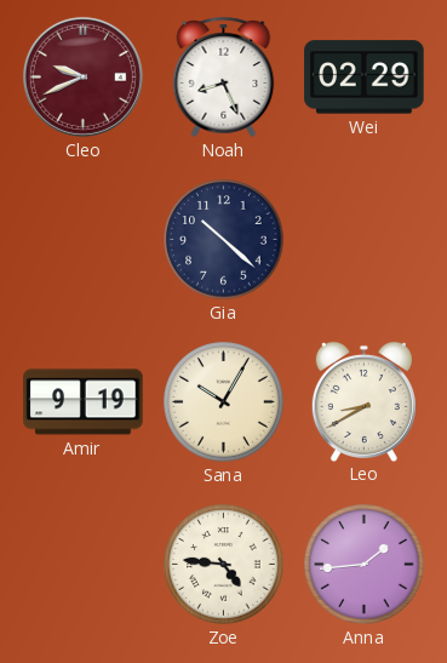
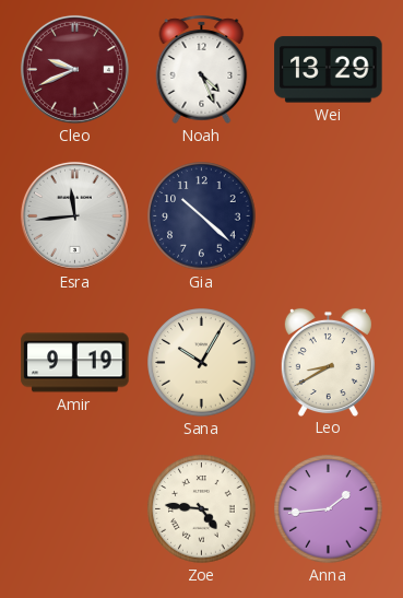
Noah: 8:26 -> 4:26 (202, 69)
Wei: 02:29 -> 13:29 (329, 70)
Esra: none -> 11:44 (74, 215)
